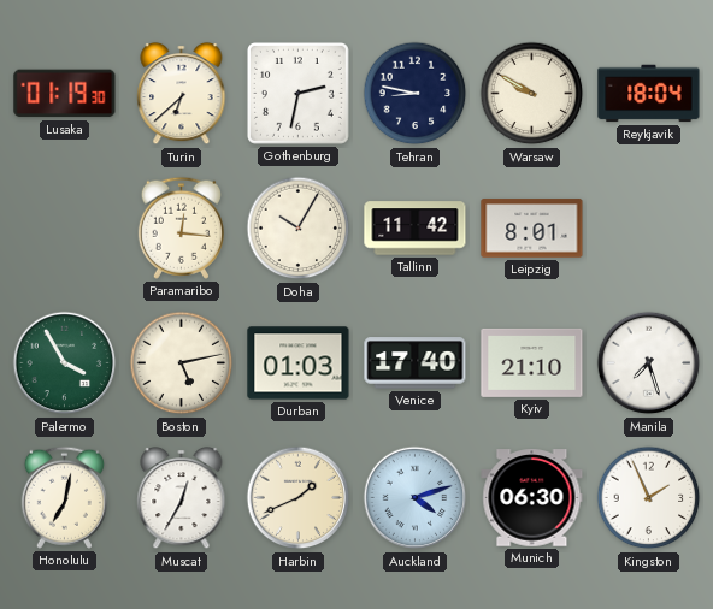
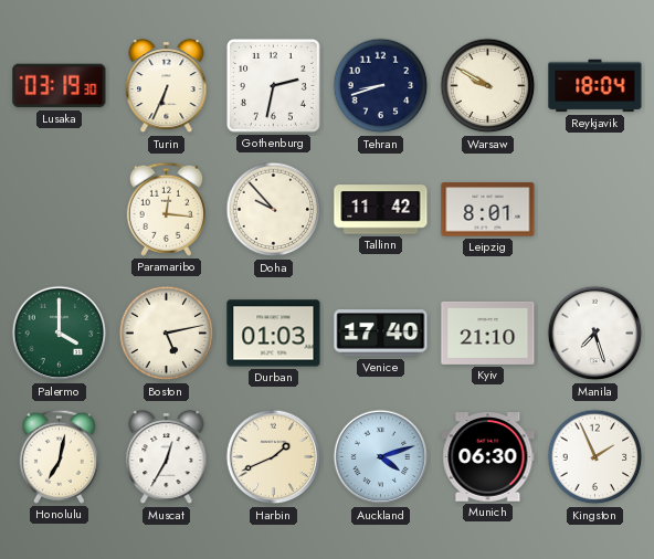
Lusaka: 01:19 -> 03:19 (60, 86)
Turin: 6:38 -> 6:34 (167, 86)
Tehran: 8:47 -> 8:42 (381, 86)
Doha: 10:05 -> 9:53 (274, 210)
Palermo: 3:55 -> 4:00 (60, 334)
